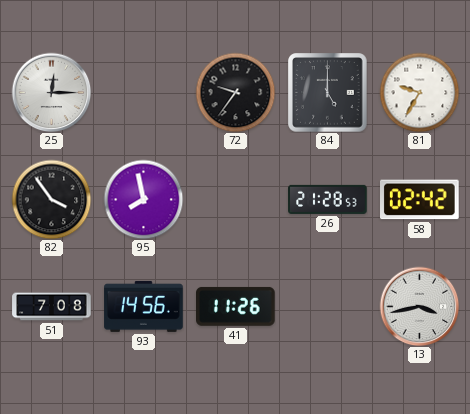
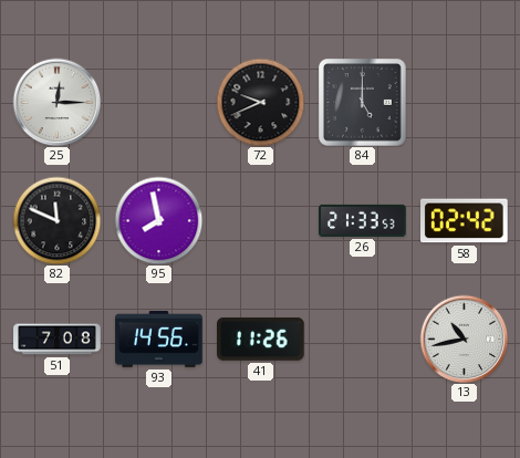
72: 9:36 -> 9:41 (260, 102)
81: 9:35 -> none (419, 92)
82: 3:54 -> 11:49 (56, 220)
26: 21:28 -> 21:33 (363, 220)
13: 3:43 -> 10:43 (464, 339)
